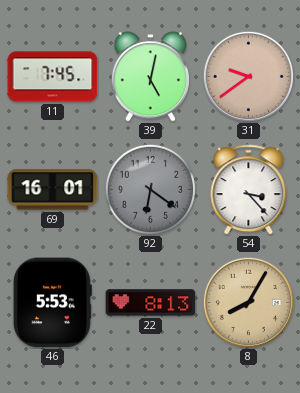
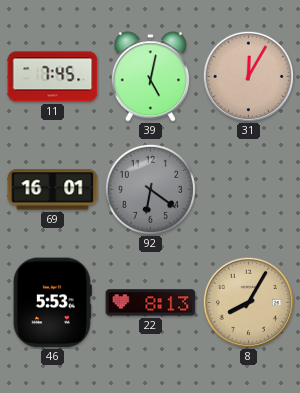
31: 9:39 -> 12:05 (248, 76)
54: 3:23 -> none (249, 190)
